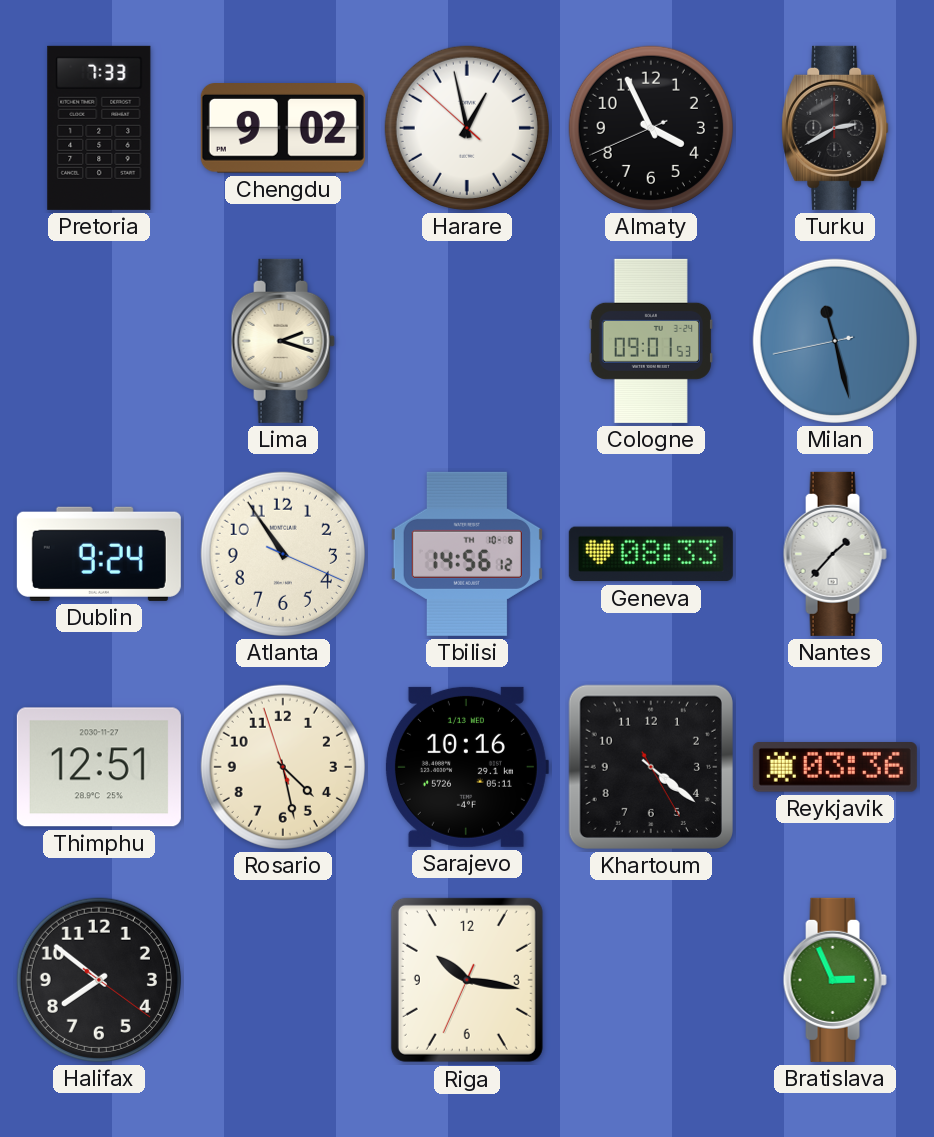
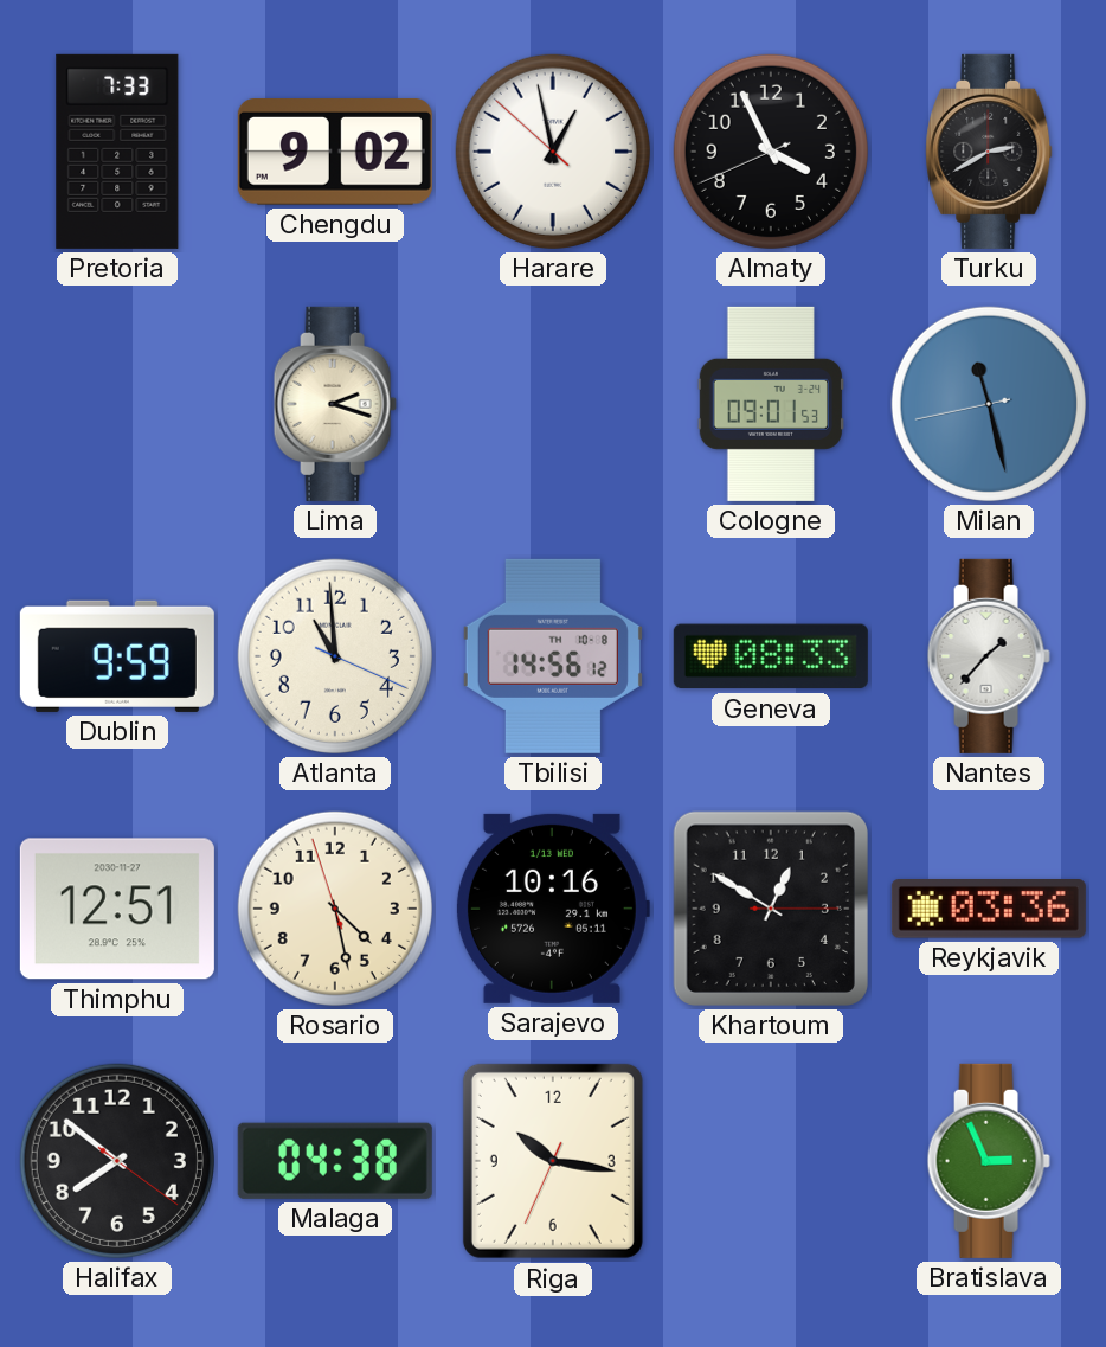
Dublin: 9:24 -> 9:59 (117, 656)
Atlanta: 10:54 -> 10:59 (335, 656)
Khartoum: 4:21 -> 12:50 (771, 909)
Malaga: none -> 04:38 (335, 1161)
